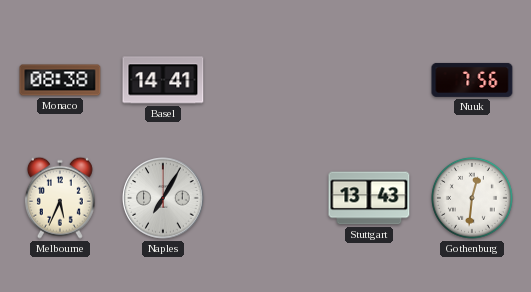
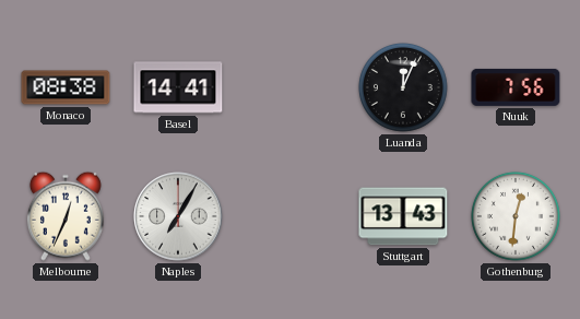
Luanda: none -> 12:04 (403, 87)
Melbourne: 5:34 -> 12:34 (66, 216)
